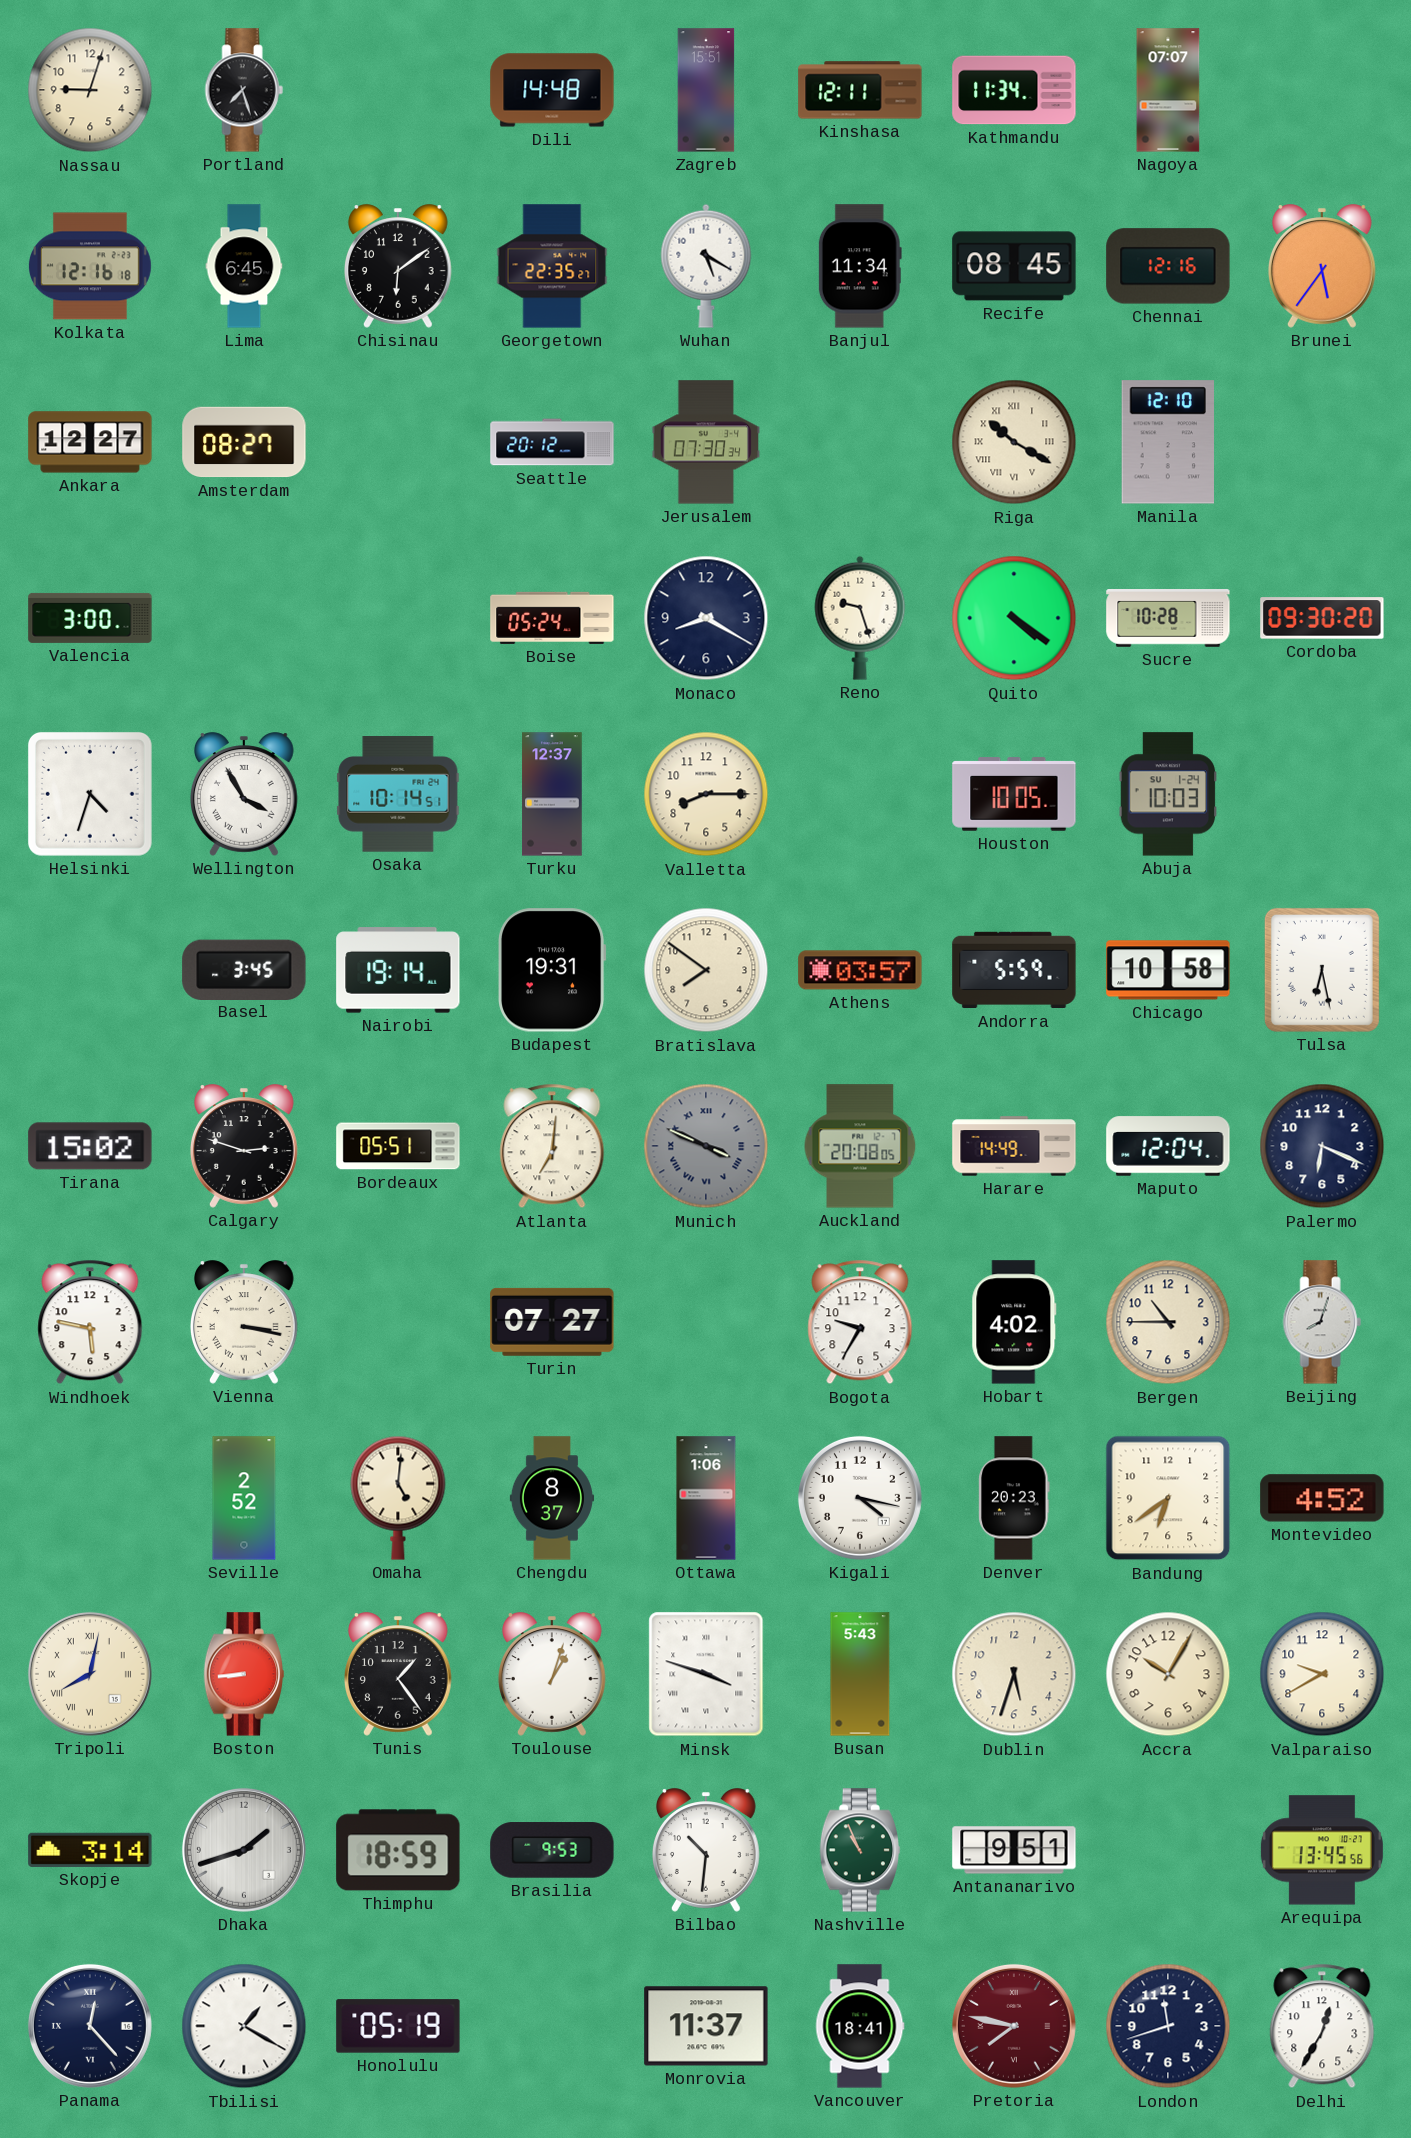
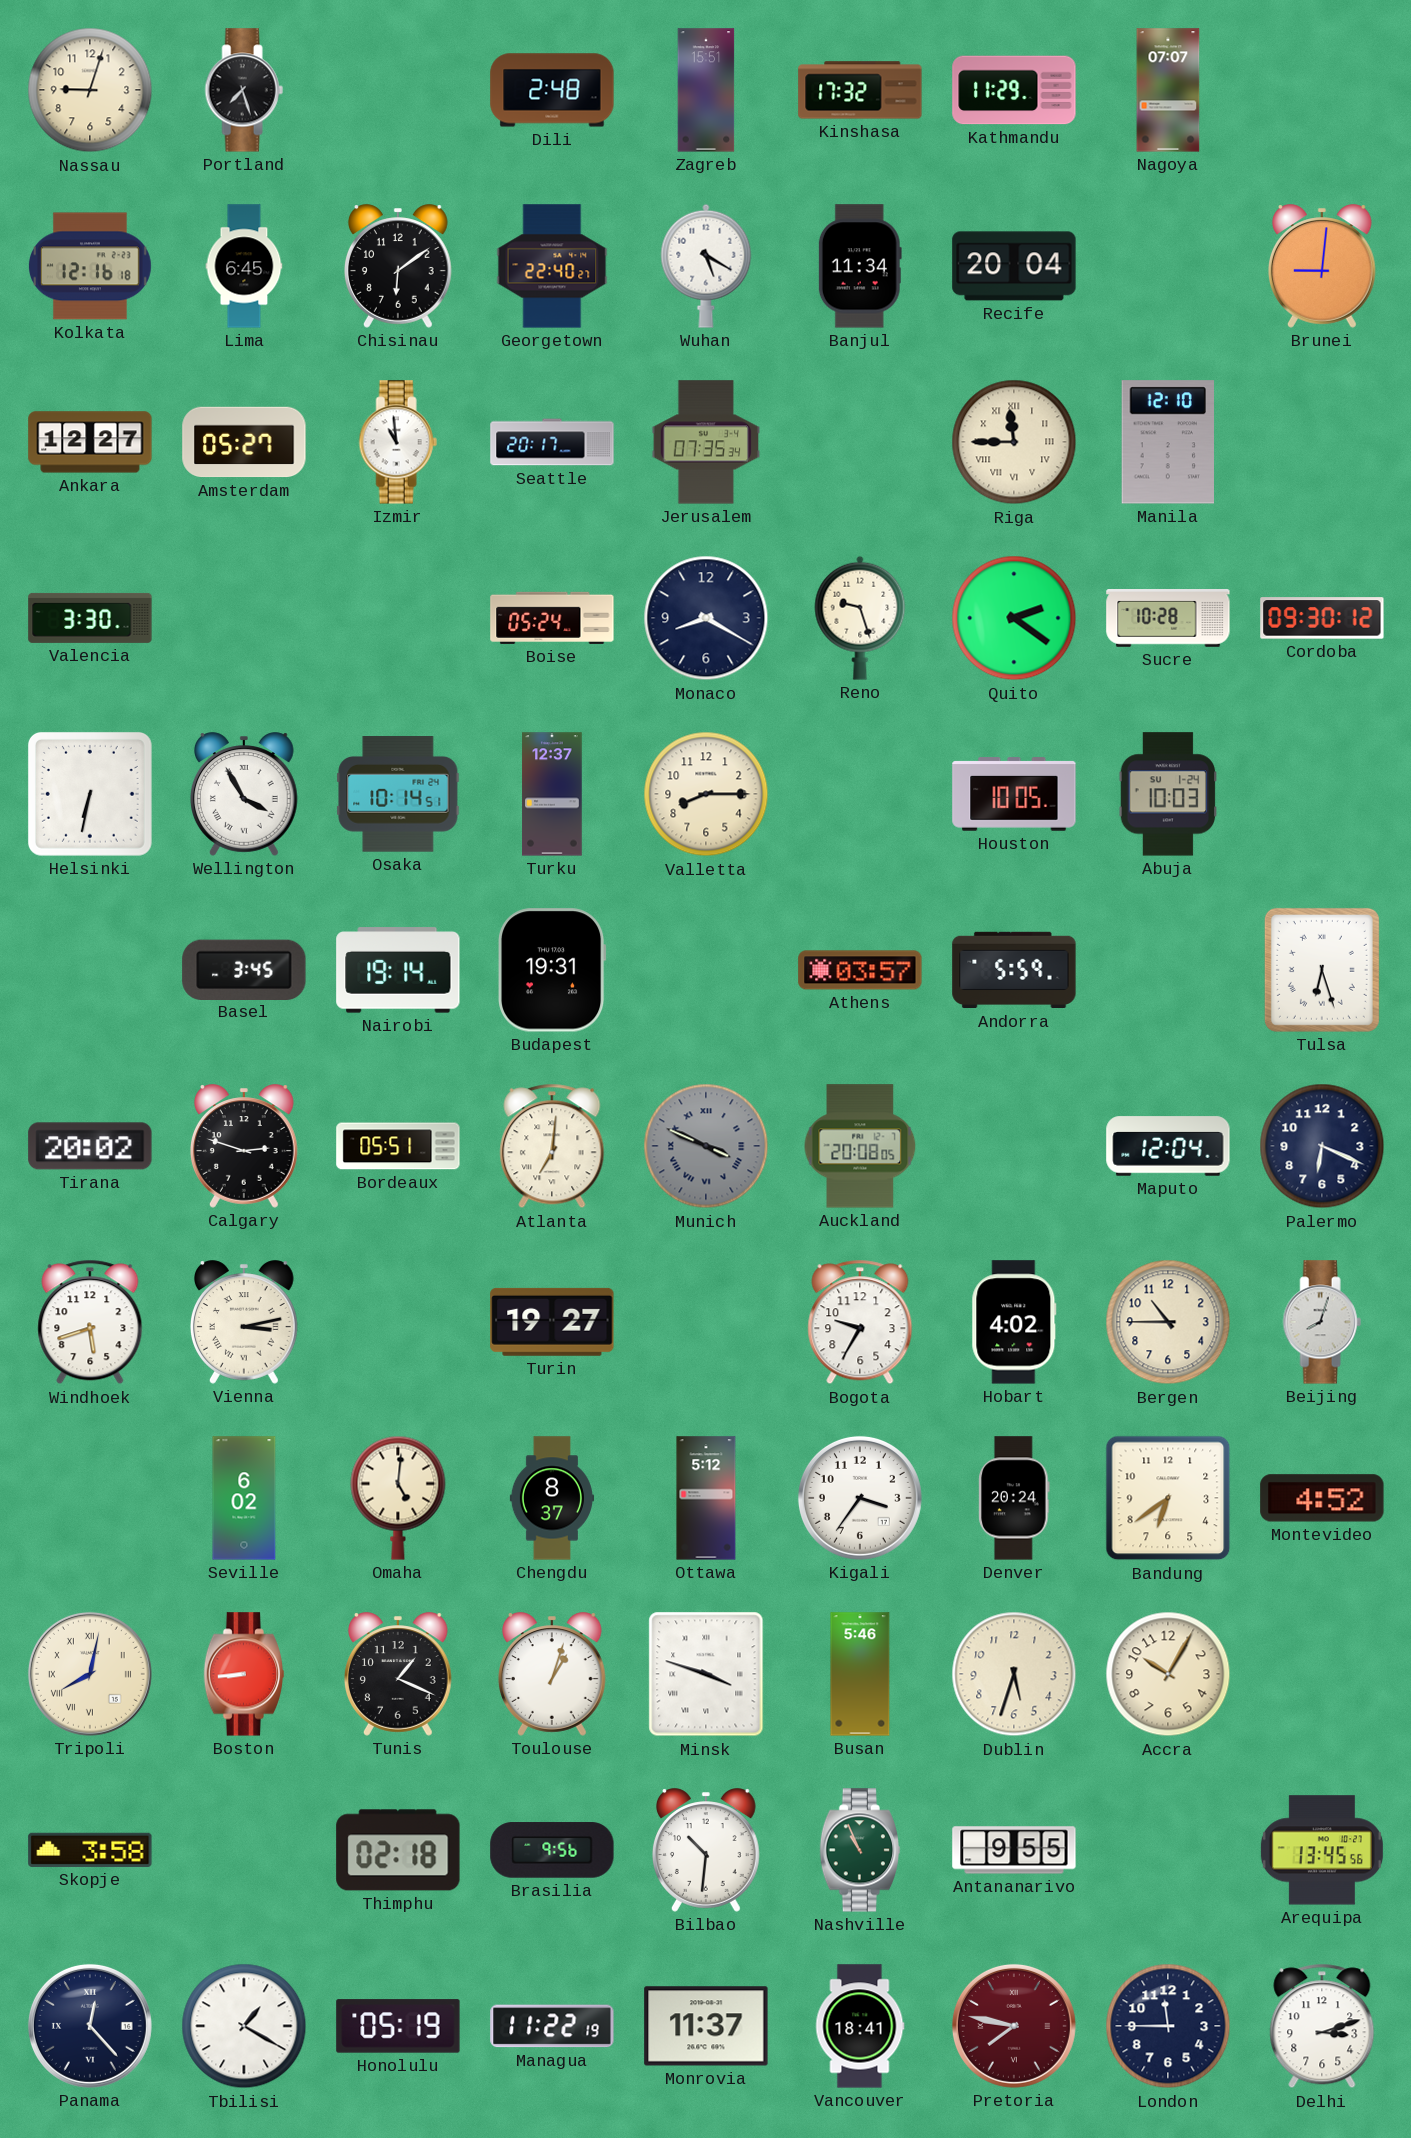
Dili: 14:48 -> 2:48 (552, 90)
Kinshasa: 12:11 -> 17:32 (860, 90)
Kathmandu: 11:34 -> 11:29 (1014, 90)
Georgetown: 22:35 -> 22:40 (552, 266)
Recife: 08:45 -> 20:04 (1014, 266)
Chennai: 12:16 -> none (1168, 266)
Brunei: 5:36 -> 9:01 (1323, 266)
Amsterdam: 08:27 -> 05:27 (244, 442)
Izmir: none -> 10:59 (398, 442)
Seattle: 20:12 -> 20:17 (552, 442)
Jerusalem: 07:30 -> 07:35 (705, 442)
Riga: 10:20 -> 11:45 (1014, 442)
Valencia: 3:00 -> 3:30 (90, 618)
Quito: 4:21 -> 2:21 (1014, 618)
Cordoba: 09:30:20 -> 09:30:12 (1322, 618)
Helsinki: 4:33 -> 6:32 (90, 794)
Bratislava: 7:51 -> none (706, 970)
Chicago: 10:58 -> none (1168, 970)
Tulsa: 6:28 -> 6:27 (1322, 970)
Tirana: 15:02 -> 20:02 (90, 1146)
Harare: 14:49 -> none (1014, 1146)
Windhoek: 5:47 -> 5:42 (90, 1322)
Vienna: 3:17 -> 3:13 (245, 1322)
Turin: 07:27 -> 19:27 (552, 1322)
Seville: 2:52 -> 6:02 (244, 1498)
Ottawa: 1:06 -> 5:12 (706, 1498)
Kigali: 4:17 -> 3:36 (860, 1498)
Denver: 20:23 -> 20:24 (1014, 1498)
Tunis: 1:24 -> 1:19 (399, 1674)
Busan: 5:43 -> 5:46 (860, 1674)
Valparaiso: 9:40 -> none (1322, 1674)
Skopje: 3:14 -> 3:58 (90, 1850)
Dhaka: 1:42 -> none (244, 1850)
Thimphu: 18:59 -> 02:18 (398, 1850)
Brasilia: 9:53 -> 9:56 (552, 1850)
Antananarivo: 9:51 -> 9:55 (1014, 1850)
Managua: none -> 11:22 (552, 2026)
London: 11:42 -> 11:45 (1168, 2026)
Delhi: 12:35 -> 3:12 (1322, 2026)
